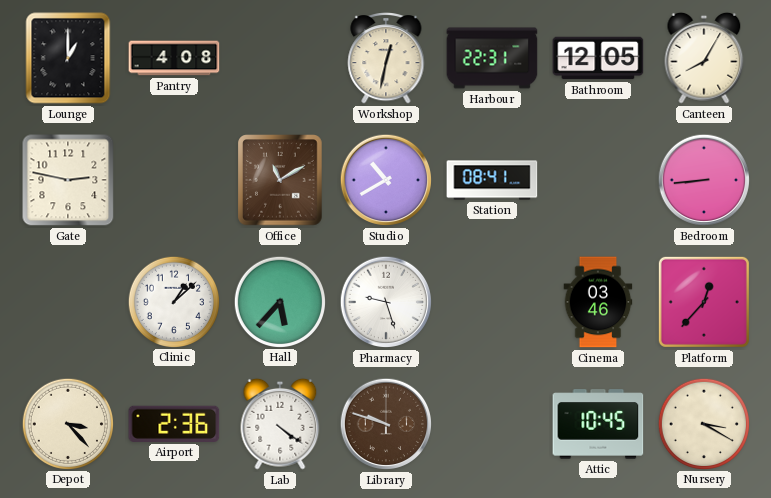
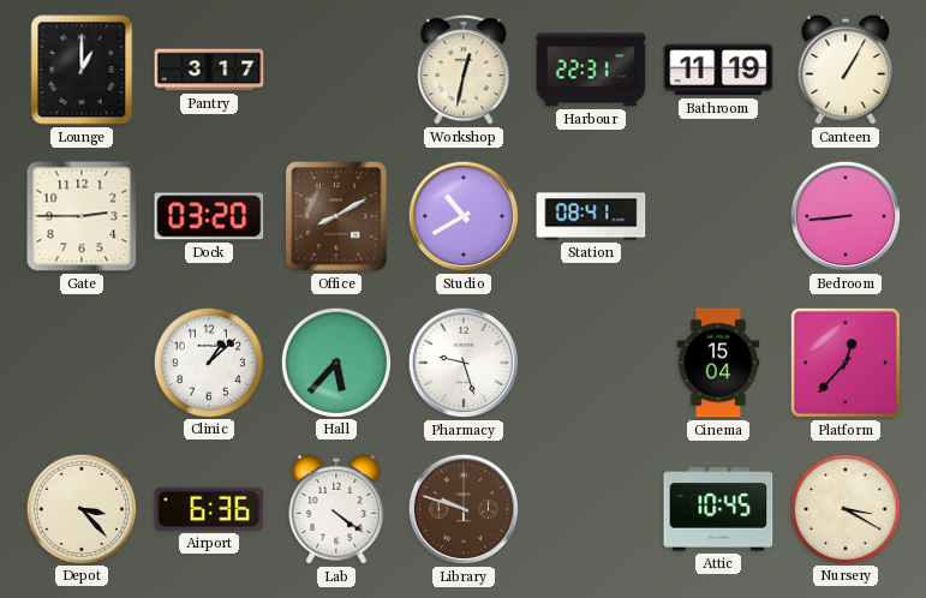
Pantry: 4:08 -> 3:17 (209, 70)
Bathroom: 12:05 -> 11:19 (718, 70)
Canteen: 8:05 -> 1:05 (846, 70)
Gate: 2:47 -> 2:45 (82, 216)
Dock: none -> 03:20 (209, 216)
Office: 11:10 -> 8:10 (336, 216)
Cinema: 03:46 -> 15:04 (718, 363)
Airport: 2:36 -> 6:36 (209, 509)
